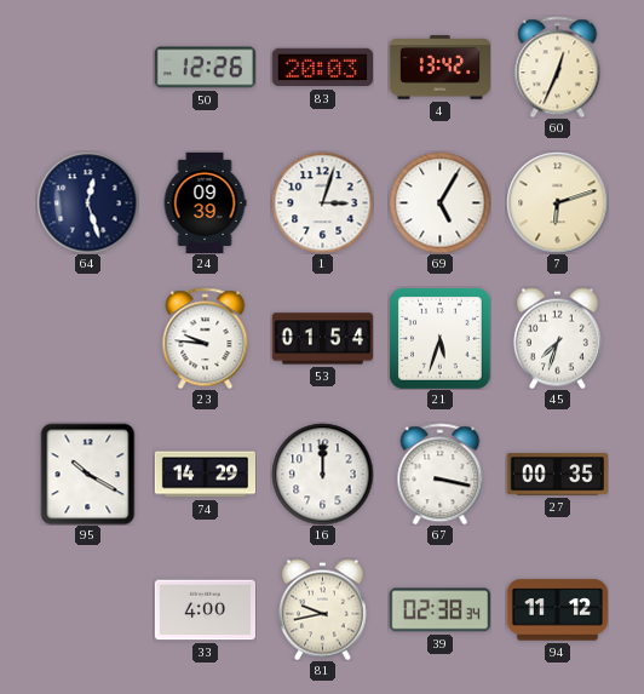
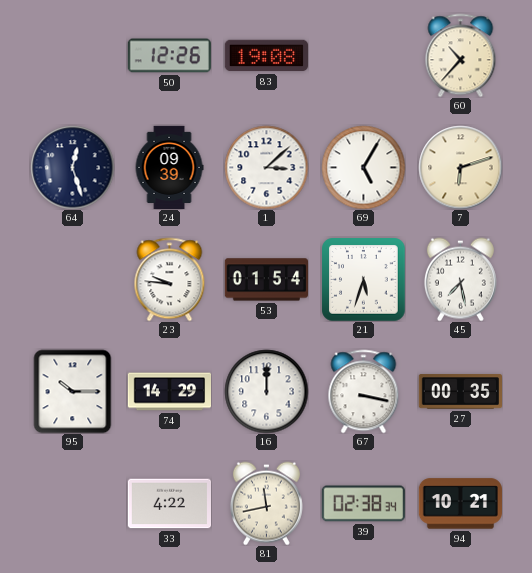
83: 20:03 -> 19:08 (266, 56)
4: 13:42 -> none (439, 68)
60: 12:34 -> 10:37 (461, 55)
1: 3:03 -> 3:08 (266, 167)
45: 7:33 -> 7:28 (460, 279)
95: 10:20 -> 10:15 (73, 391)
33: 4:00 -> 4:22 (169, 504)
81: 9:43 -> 11:43 (266, 503)
94: 11:12 -> 10:21 (460, 504)
